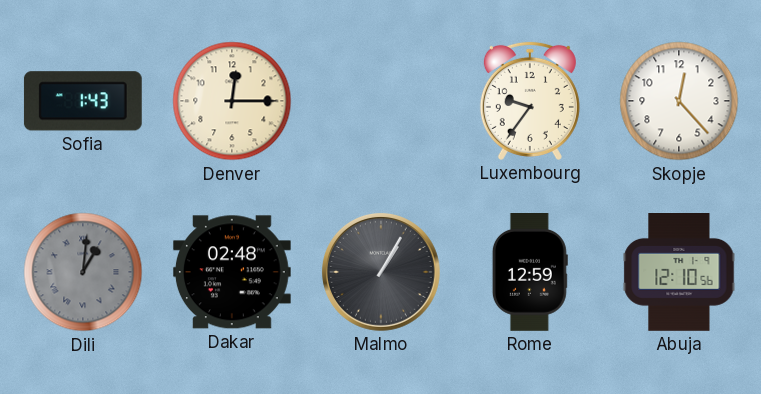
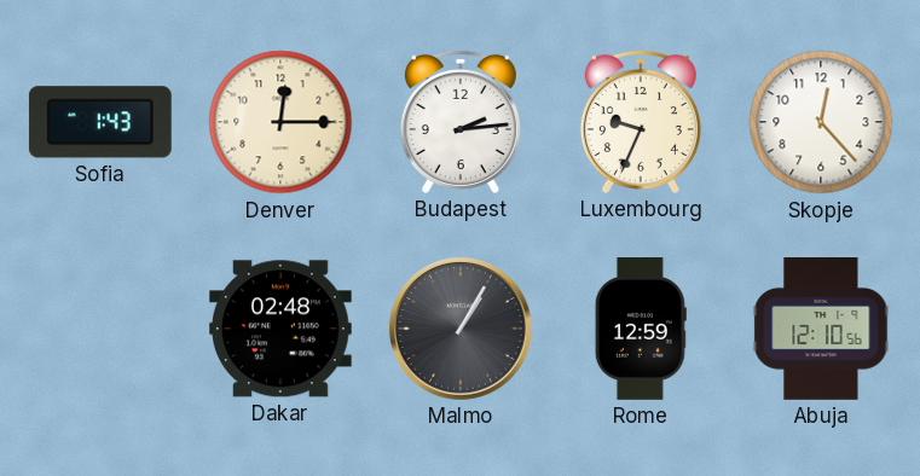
Budapest: none -> 2:14 (461, 122)
Luxembourg: 9:36 -> 9:34 (641, 122)
Dili: 1:01 -> none (83, 272)
